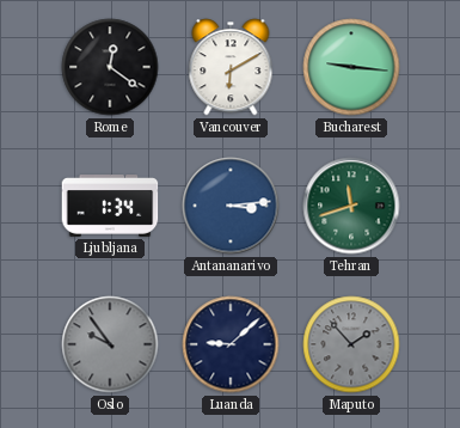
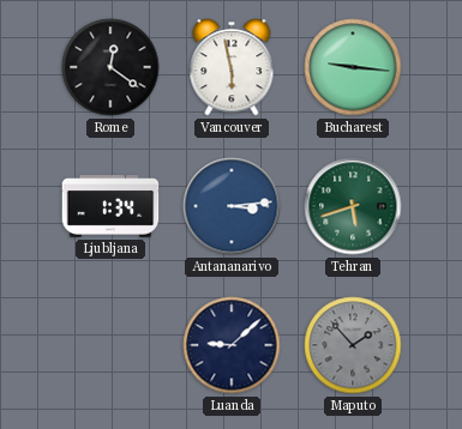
Vancouver: 6:10 -> 5:58 (232, 67)
Tehran: 11:42 -> 5:42 (353, 206)
Oslo: 9:54 -> none (110, 344)
